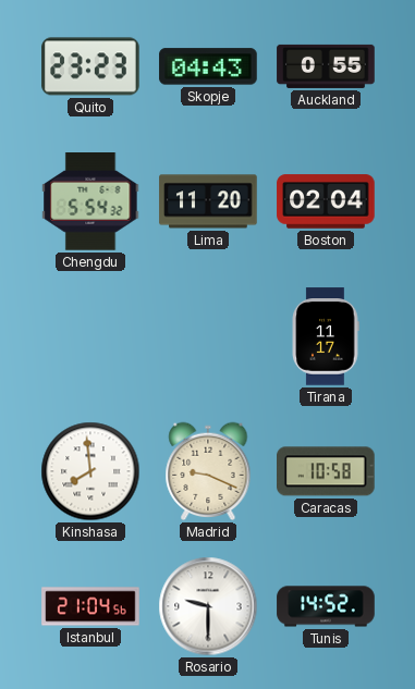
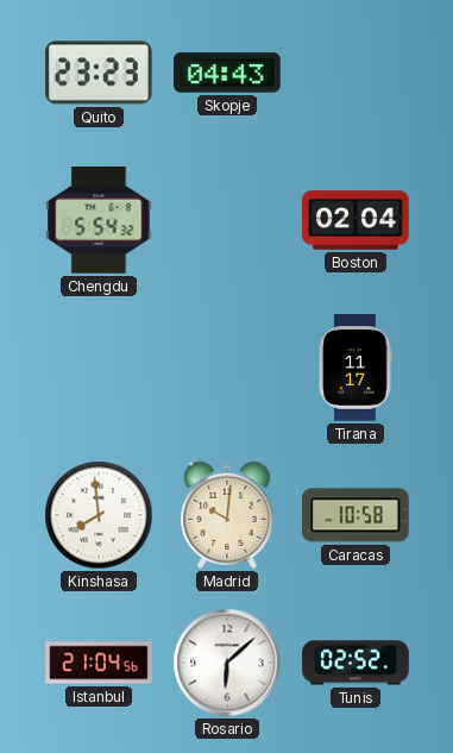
Auckland: 0:55 -> none (326, 66)
Lima: 11:20 -> none (208, 201)
Madrid: 9:19 -> 10:01 (227, 515)
Rosario: 9:30 -> 6:08 (227, 663)
Tunis: 14:52 -> 02:52 (356, 663)
